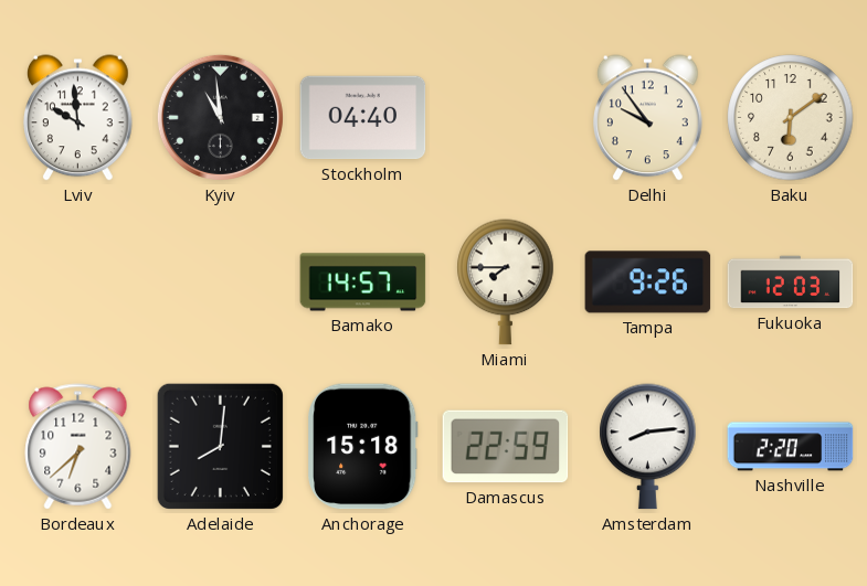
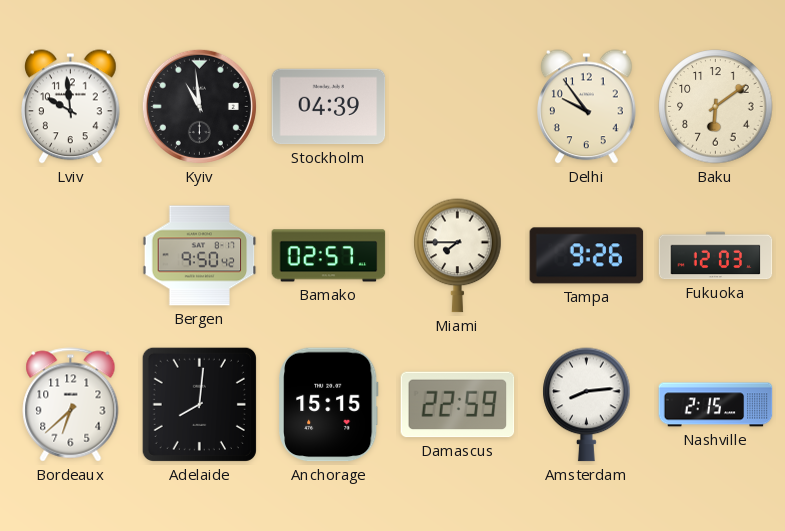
Stockholm: 04:40 -> 04:39 (329, 107)
Bergen: none -> 9:50 (200, 256)
Bamako: 14:57 -> 02:57 (329, 256)
Anchorage: 15:18 -> 15:15 (329, 405)
Nashville: 2:20 -> 2:15 (716, 405)
